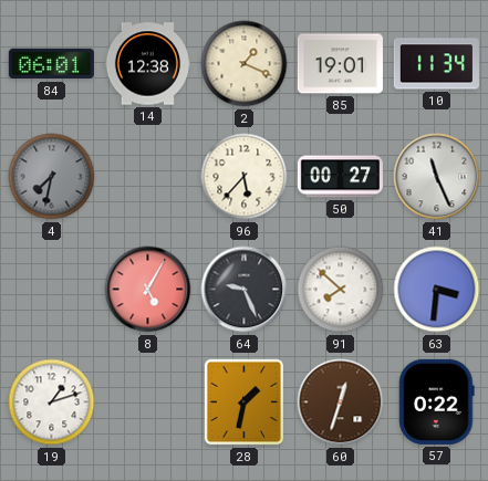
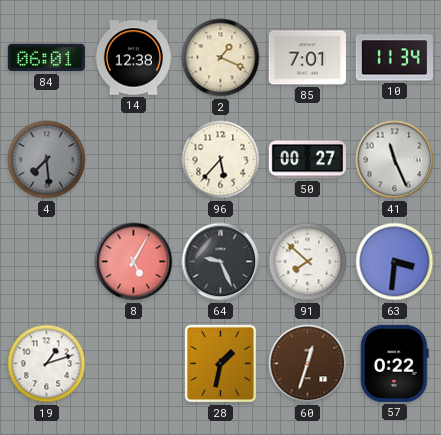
85: 19:01 -> 7:01 (307, 58)
4: 7:32 -> 7:29 (47, 160)
